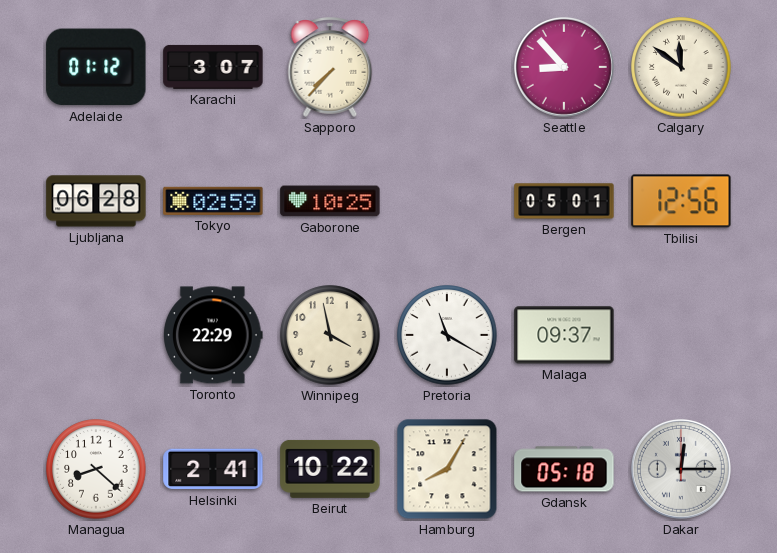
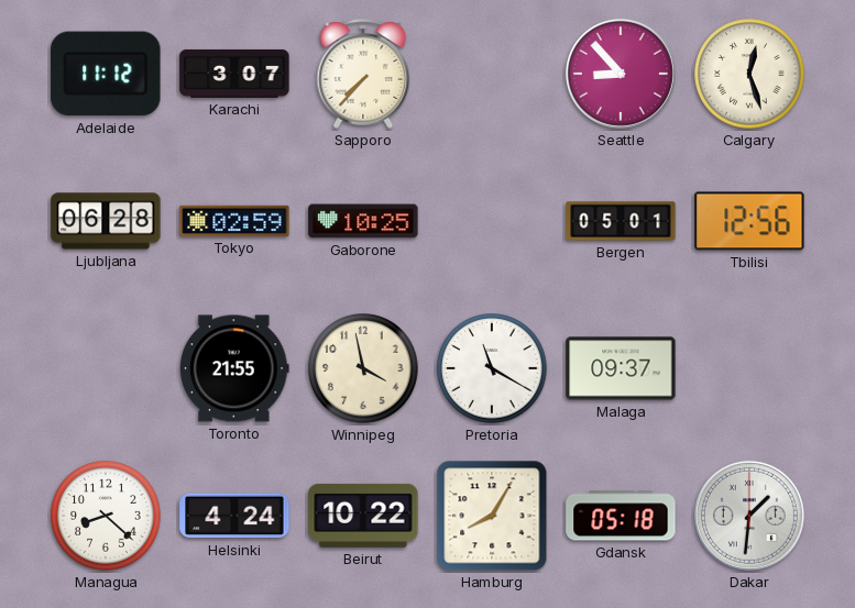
Adelaide: 01:12 -> 11:12 (106, 74)
Calgary: 11:51 -> 12:27 (749, 74)
Toronto: 22:29 -> 21:55 (235, 368)
Helsinki: 2:41 -> 4:24 (234, 516)
Dakar: 12:15 -> 1:31 (749, 516)
